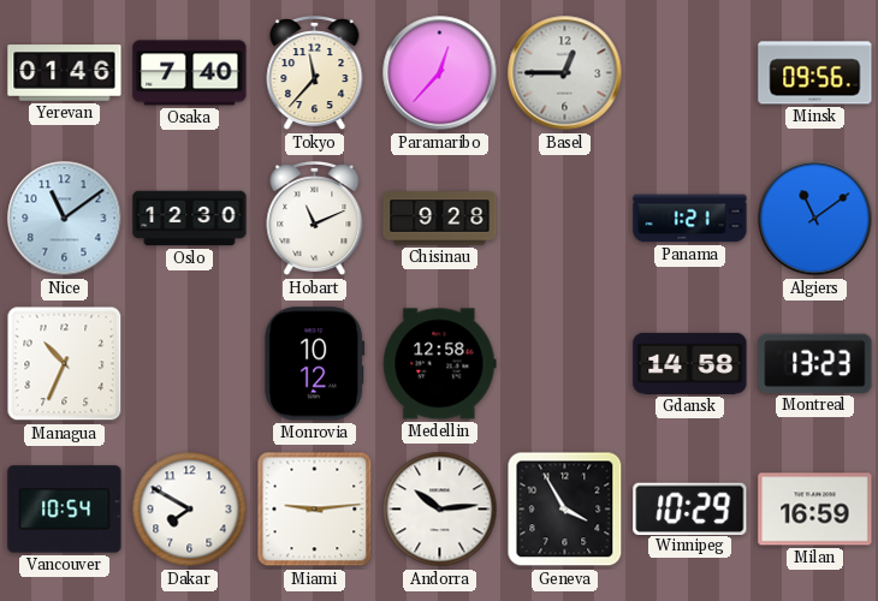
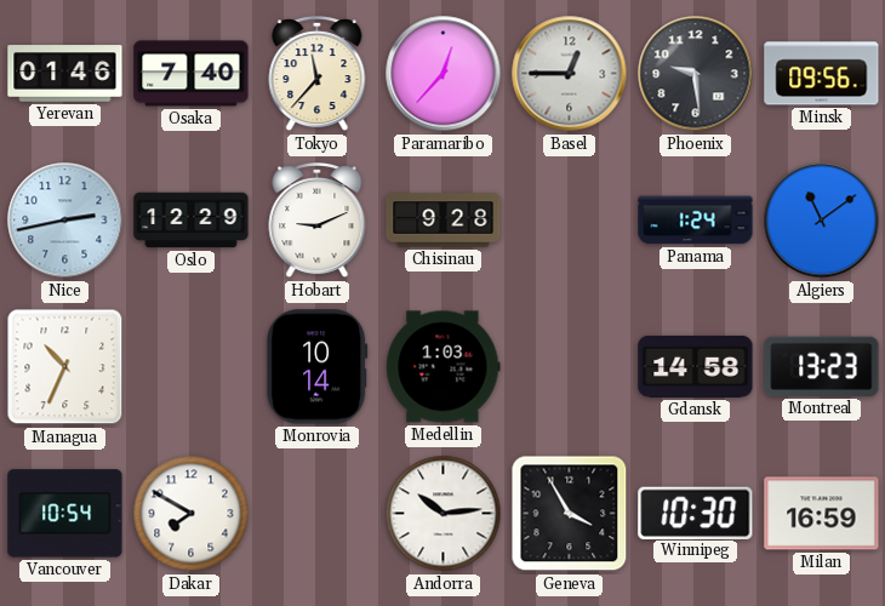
Phoenix: none -> 9:29 (696, 74)
Nice: 11:09 -> 2:43 (65, 221)
Oslo: 12:30 -> 12:29 (192, 221)
Hobart: 11:11 -> 9:11 (318, 222)
Panama: 1:21 -> 1:24 (696, 221)
Monrovia: 10:12 -> 10:14 (318, 367)
Medellin: 12:58 -> 1:03 (444, 367)
Miami: 9:14 -> none (315, 510)
Winnipeg: 10:29 -> 10:30 (696, 513)
